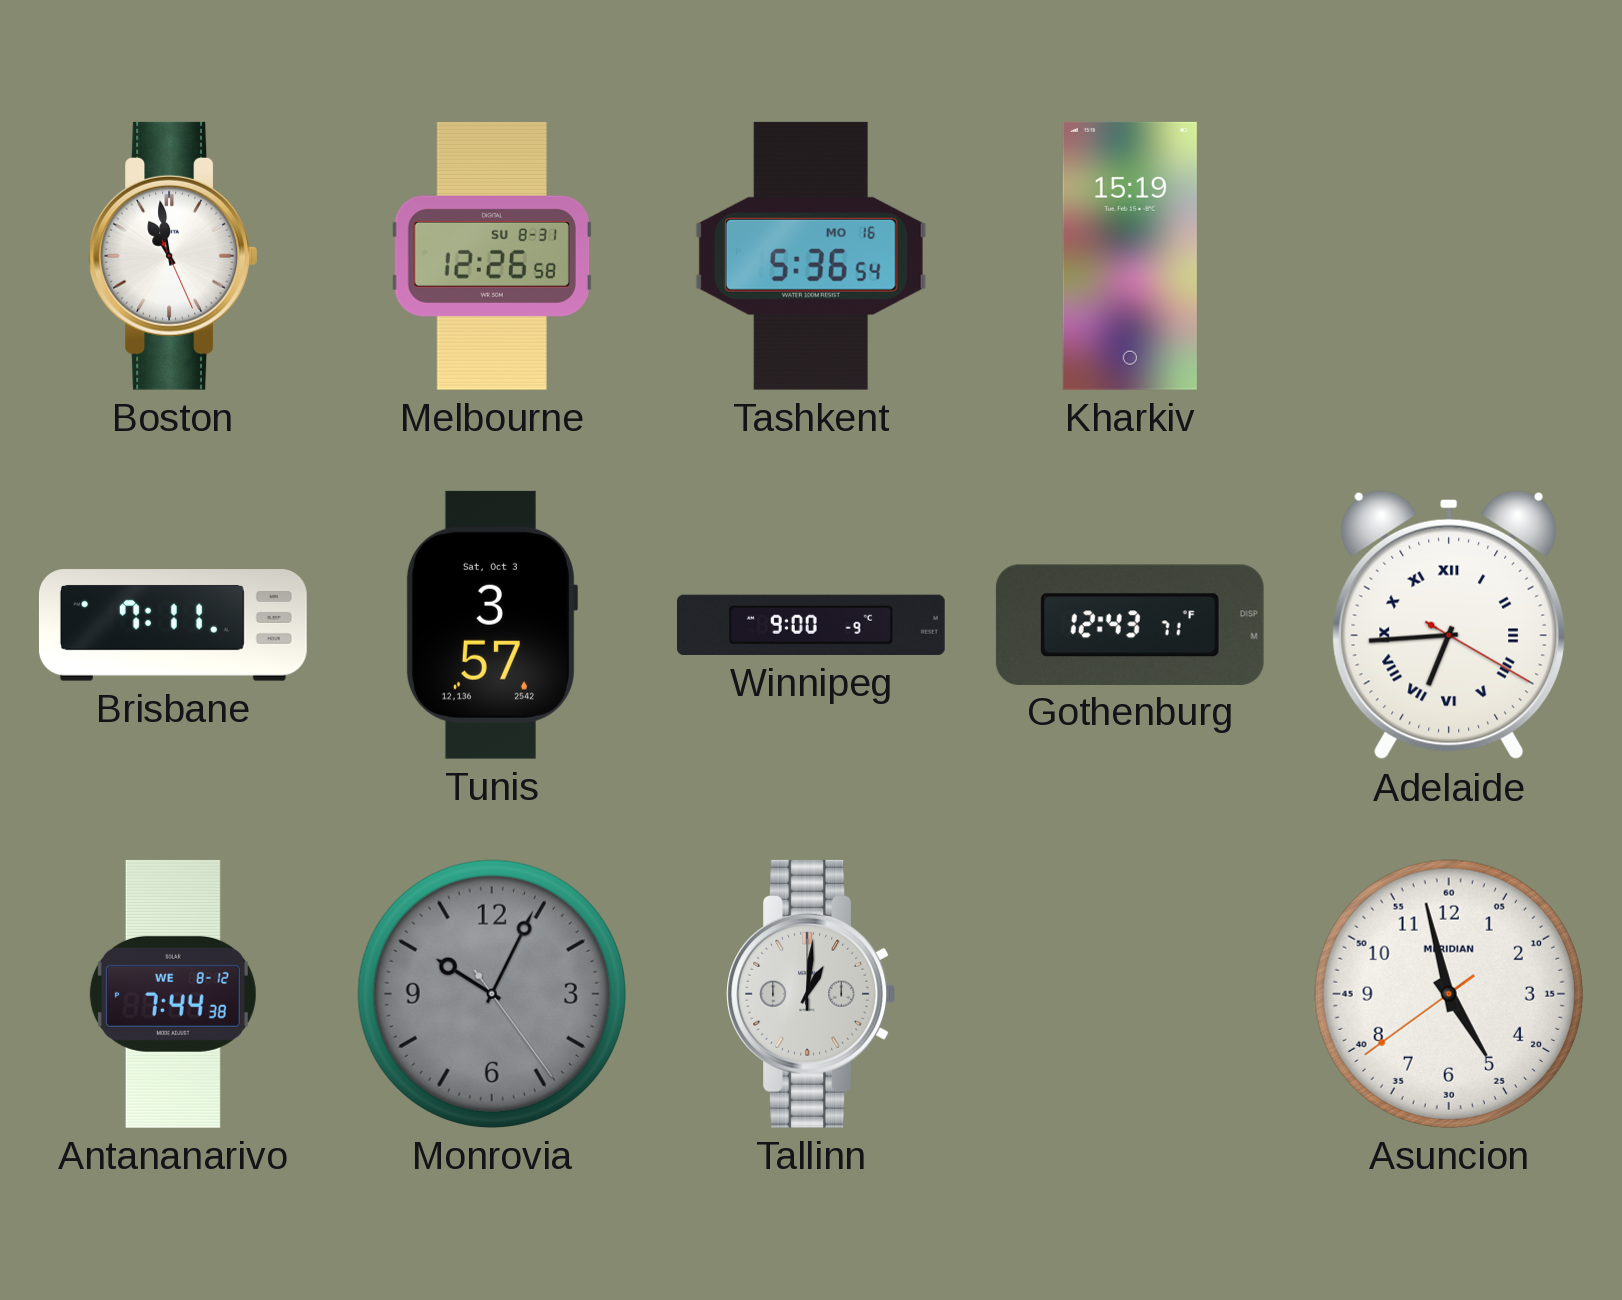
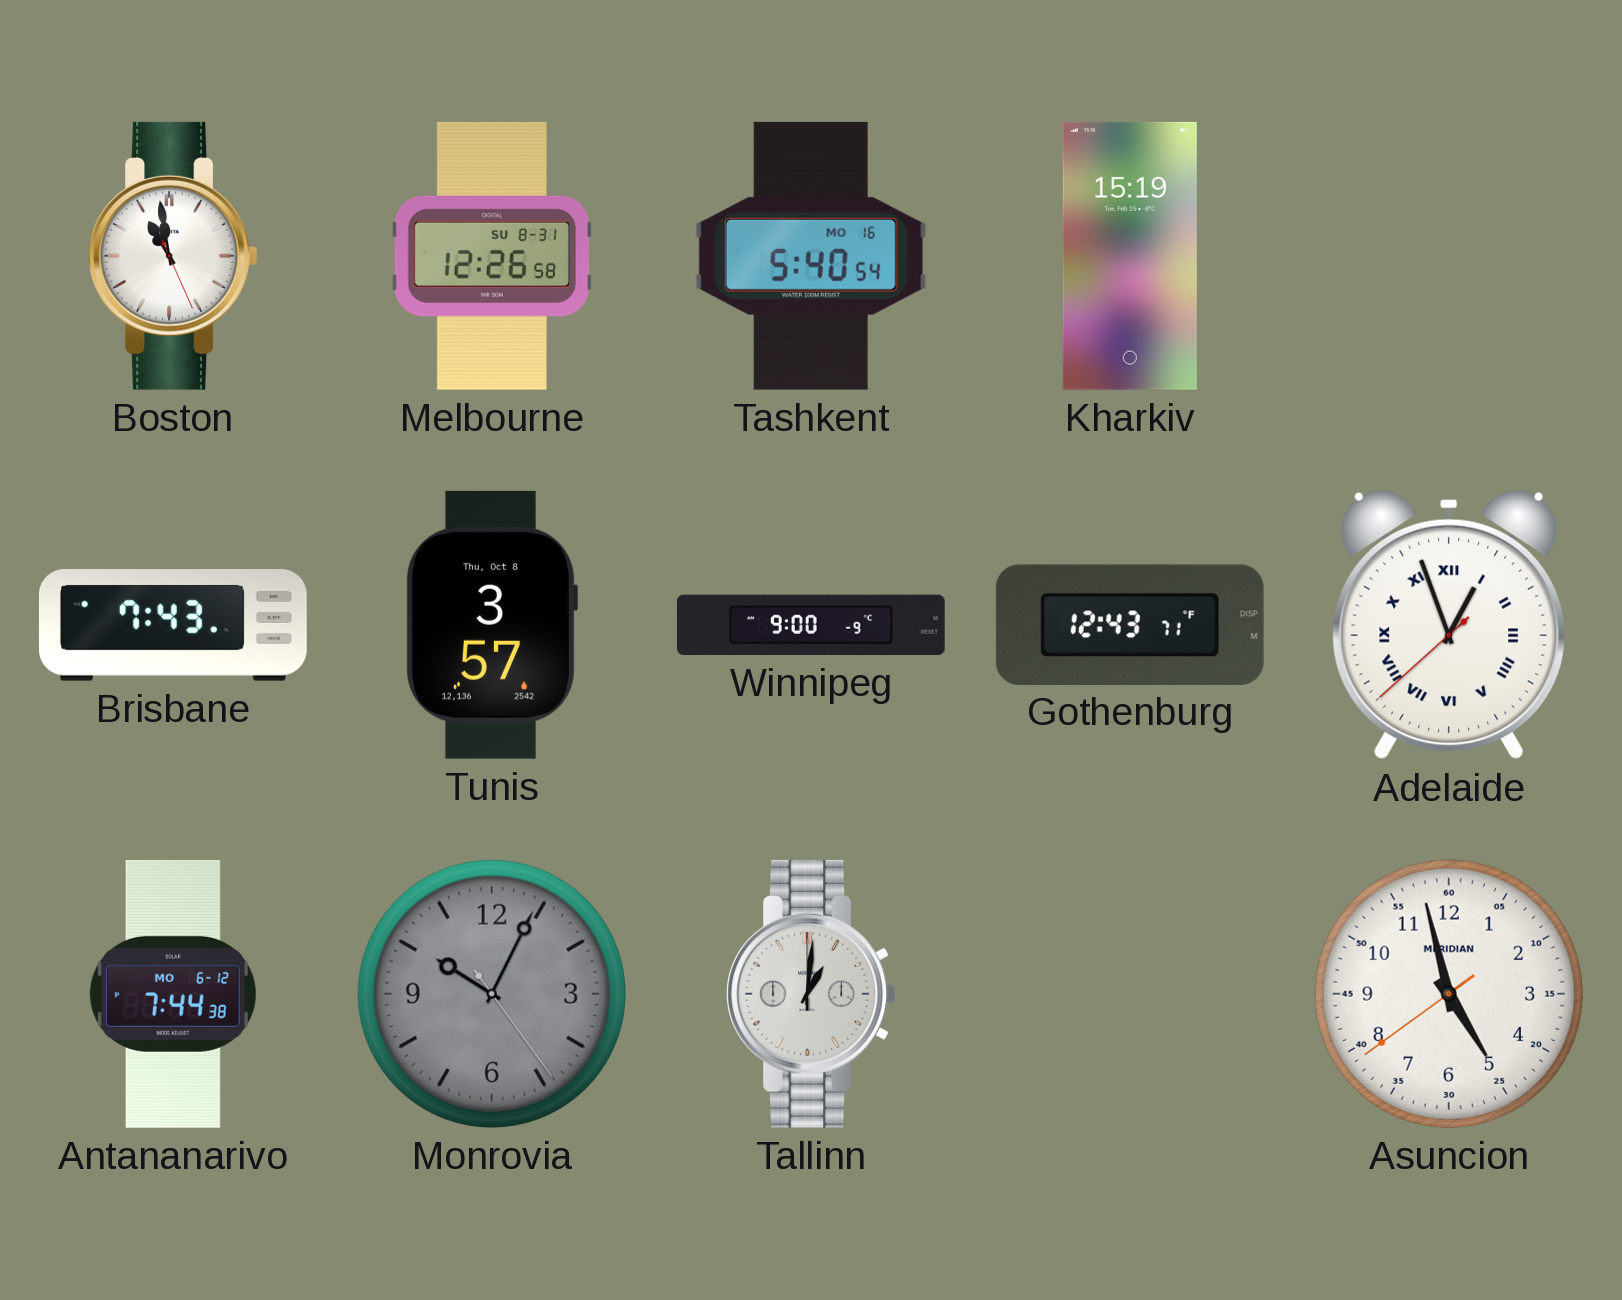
Tashkent: 5:36 -> 5:40 (811, 256)
Brisbane: 7:11 -> 7:43 (173, 625)
Tunis date: Sat, Oct 3 -> Thu, Oct 8 (491, 625)
Adelaide: 6:44 -> 12:56 (1449, 625)
Antananarivo date: WE 8-12 -> MO 6-12 (173, 994)
